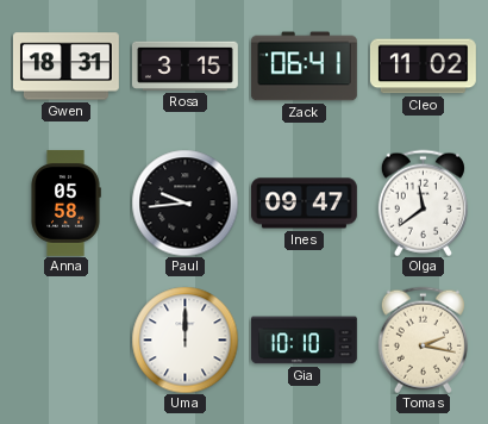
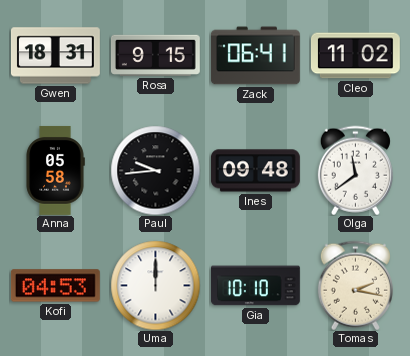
Rosa: 3:15 -> 9:15 (155, 55)
Ines: 09:47 -> 09:48 (255, 171)
Kofi: none -> 04:53 (55, 286)
